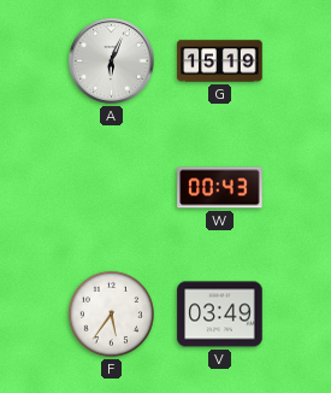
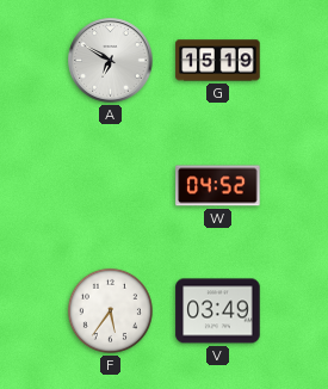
A: 6:04 -> 6:50 (111, 61)
W: 00:43 -> 04:52 (218, 186)
